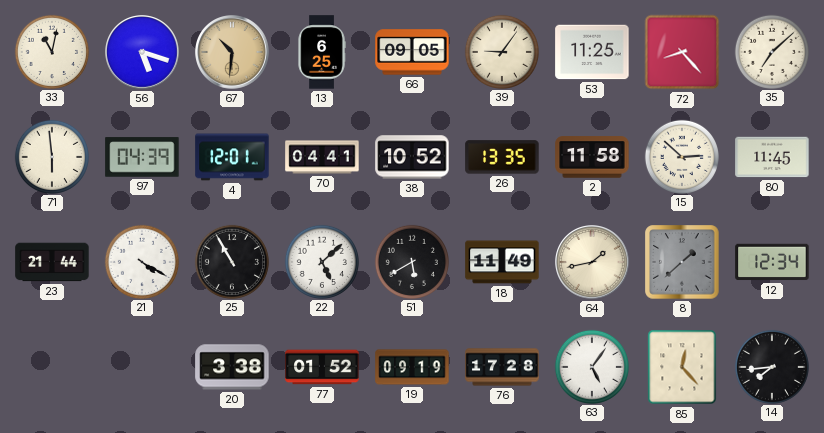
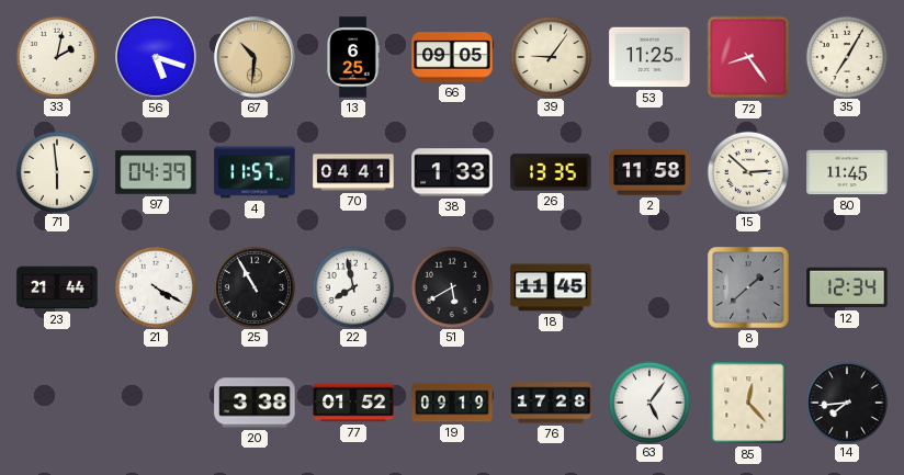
33: 11:02 -> 2:02 (56, 56)
72: 8:23 -> 8:24 (748, 57)
35: 7:08 -> 7:05 (846, 56)
4: 12:01 -> 11:57 (255, 172)
38: 10:52 -> 1:33 (452, 172)
22: 5:08 -> 7:58 (352, 286)
18: 11:49 -> 11:45 (551, 287)
64: 1:43 -> none (592, 262)
